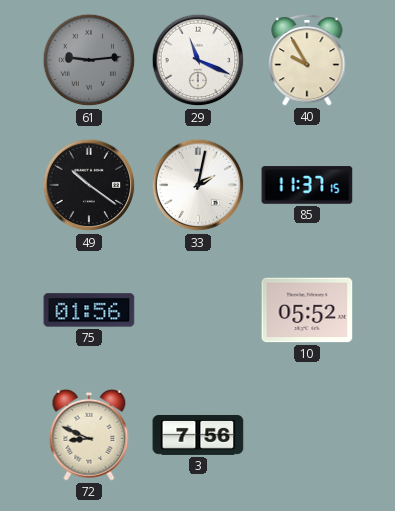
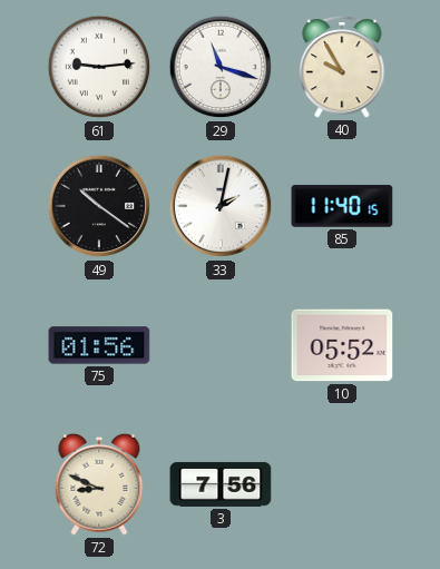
61 dial: grey -> white (99, 67)
29: 11:19 -> 11:18 (221, 67)
85: 11:37 -> 11:40 (342, 206)
